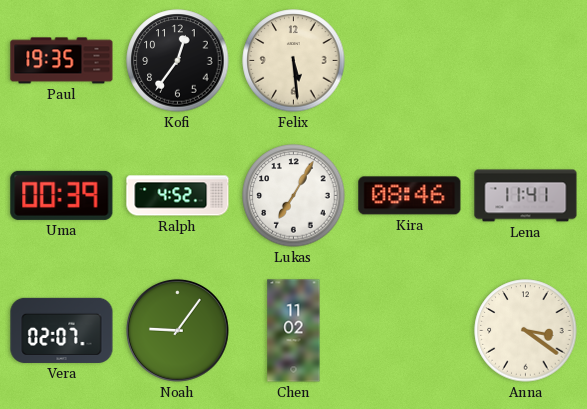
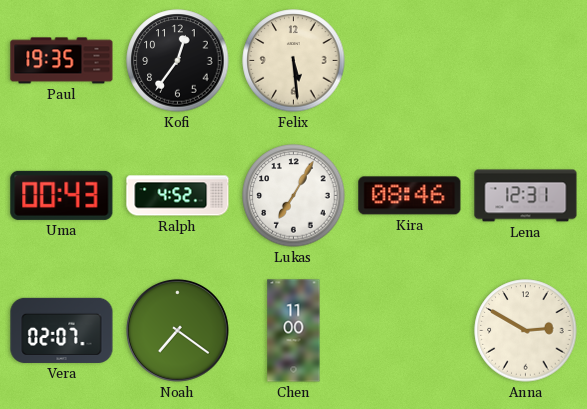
Uma: 00:39 -> 00:43 (62, 195)
Lena: 11:41 -> 12:31 (526, 196)
Noah: 9:06 -> 7:21 (177, 330)
Chen: 11:02 -> 11:00 (294, 331)
Anna: 3:21 -> 2:50 (526, 331)
